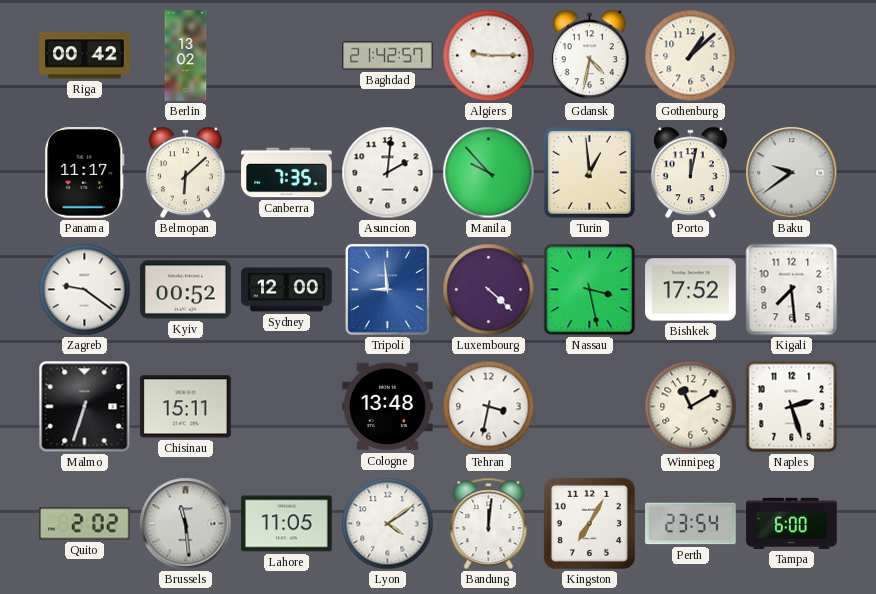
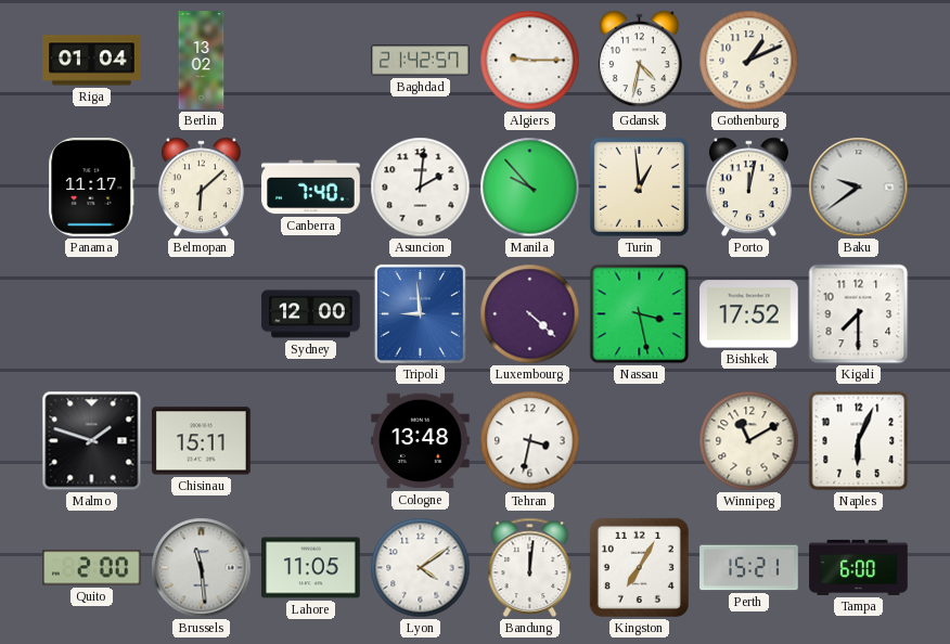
Riga: 00:42 -> 01:04 (92, 61)
Gothenburg: 1:08 -> 1:11 (749, 61)
Canberra: 7:35 -> 7:40 (311, 188)
Zagreb: 9:21 -> none (85, 290)
Kyiv: 00:52 -> none (186, 290)
Kigali: 7:29 -> 7:30 (859, 314)
Malmo: 6:33 -> 1:48 (92, 441)
Naples: 2:27 -> 6:04 (859, 441)
Quito: 2:02 -> 2:00 (92, 568)
Perth: 23:54 -> 15:21 (749, 568)
